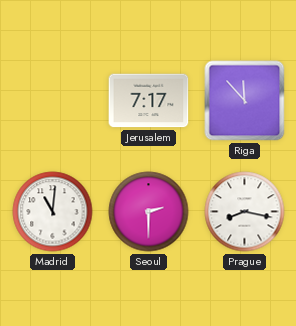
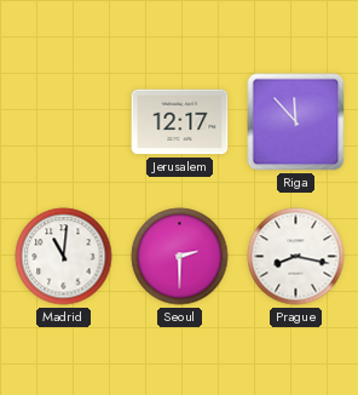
Jerusalem: 7:17 -> 12:17 (180, 122)
